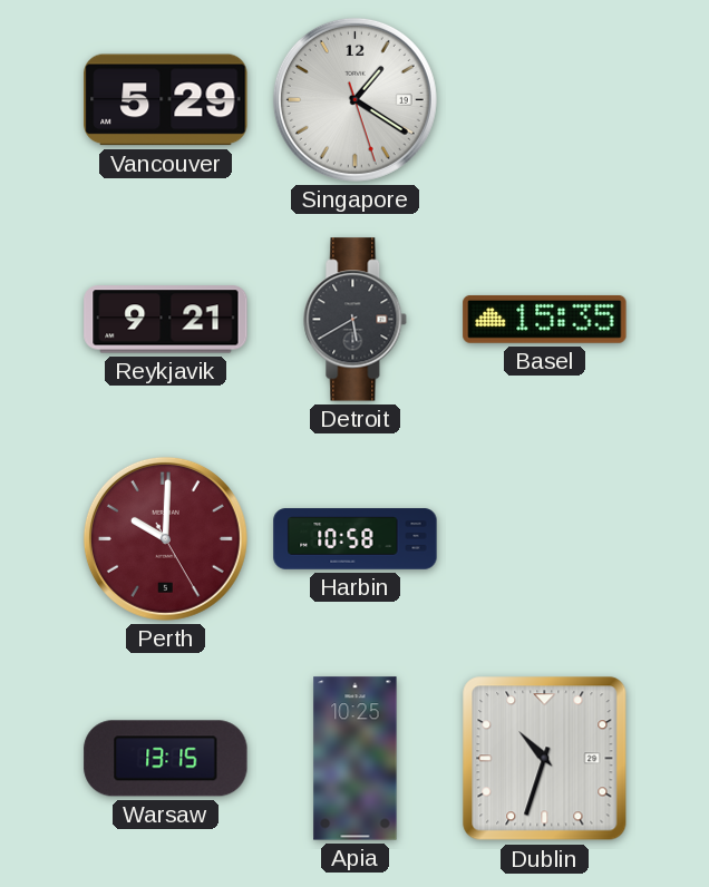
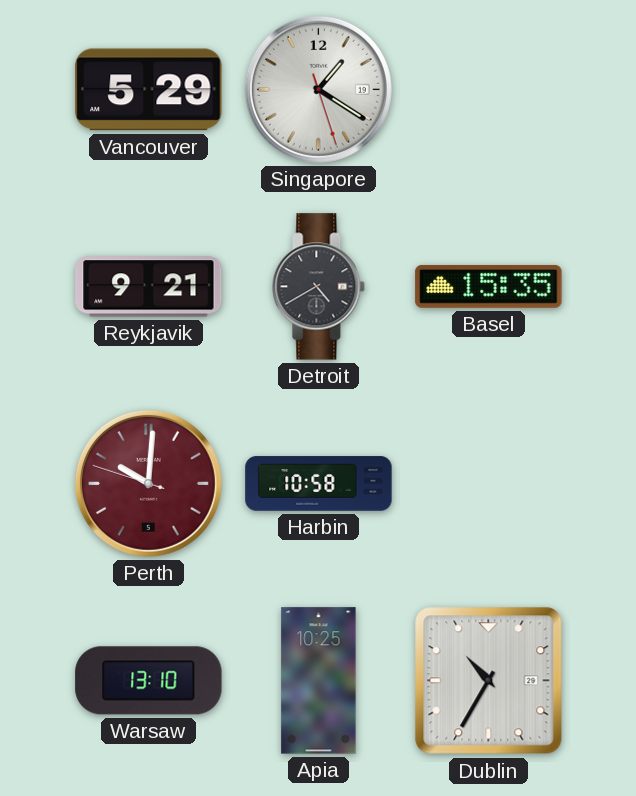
Detroit: 5:40 -> 4:40 (319, 287)
Perth: 10:00:25 -> 10:00:48 (148, 483)
Warsaw: 13:15 -> 13:10 (149, 681)
Dublin: 10:33 -> 10:35 (489, 681)
